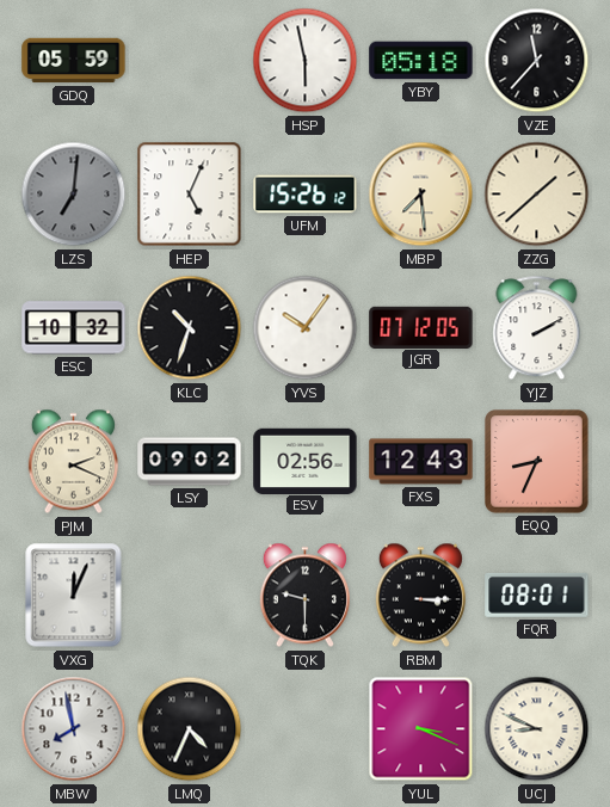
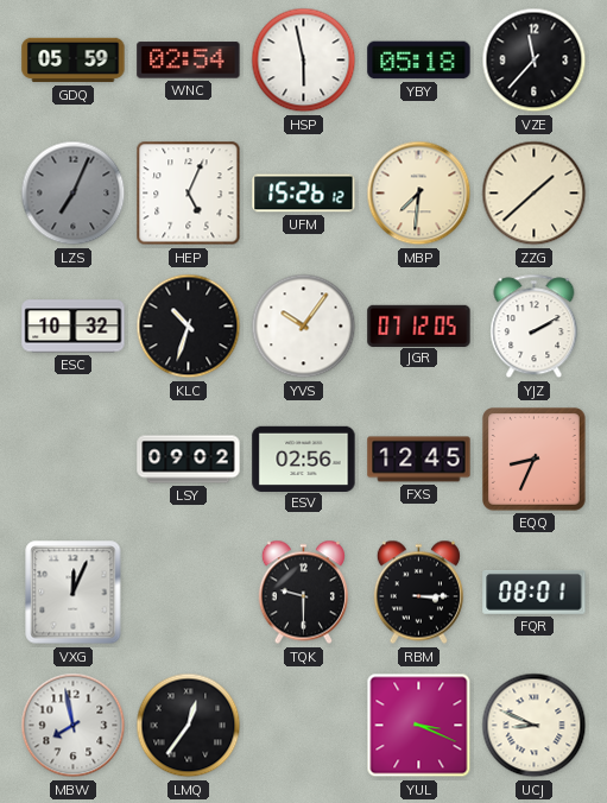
WNC: none -> 02:54 (189, 61)
LZS: 7:01 -> 7:04 (74, 194)
MBP: 7:29 -> 7:31 (419, 194)
PJM: 2:19 -> none (73, 462)
FXS: 12:43 -> 12:45 (419, 460)
LMQ: 4:34 -> 12:36 (189, 726)
